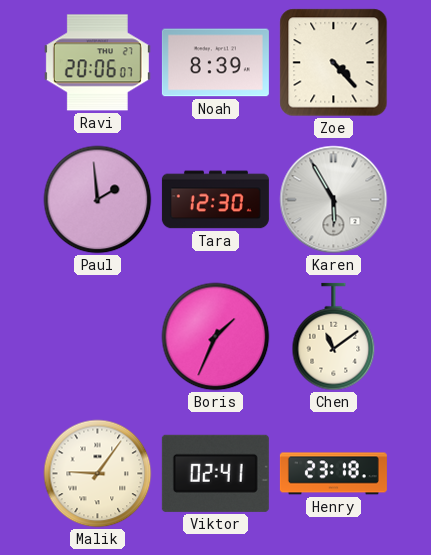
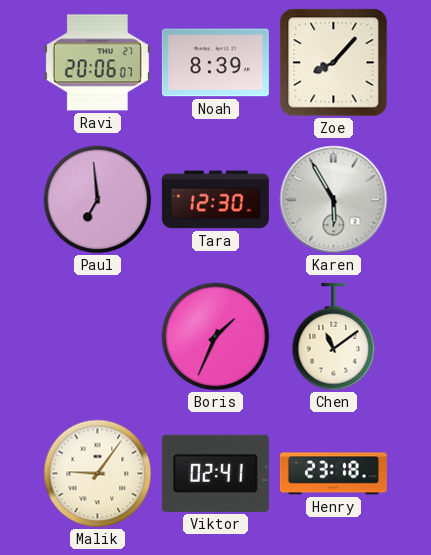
Zoe: 4:23 -> 8:07 (334, 63)
Paul: 1:59 -> 6:59 (98, 200)
